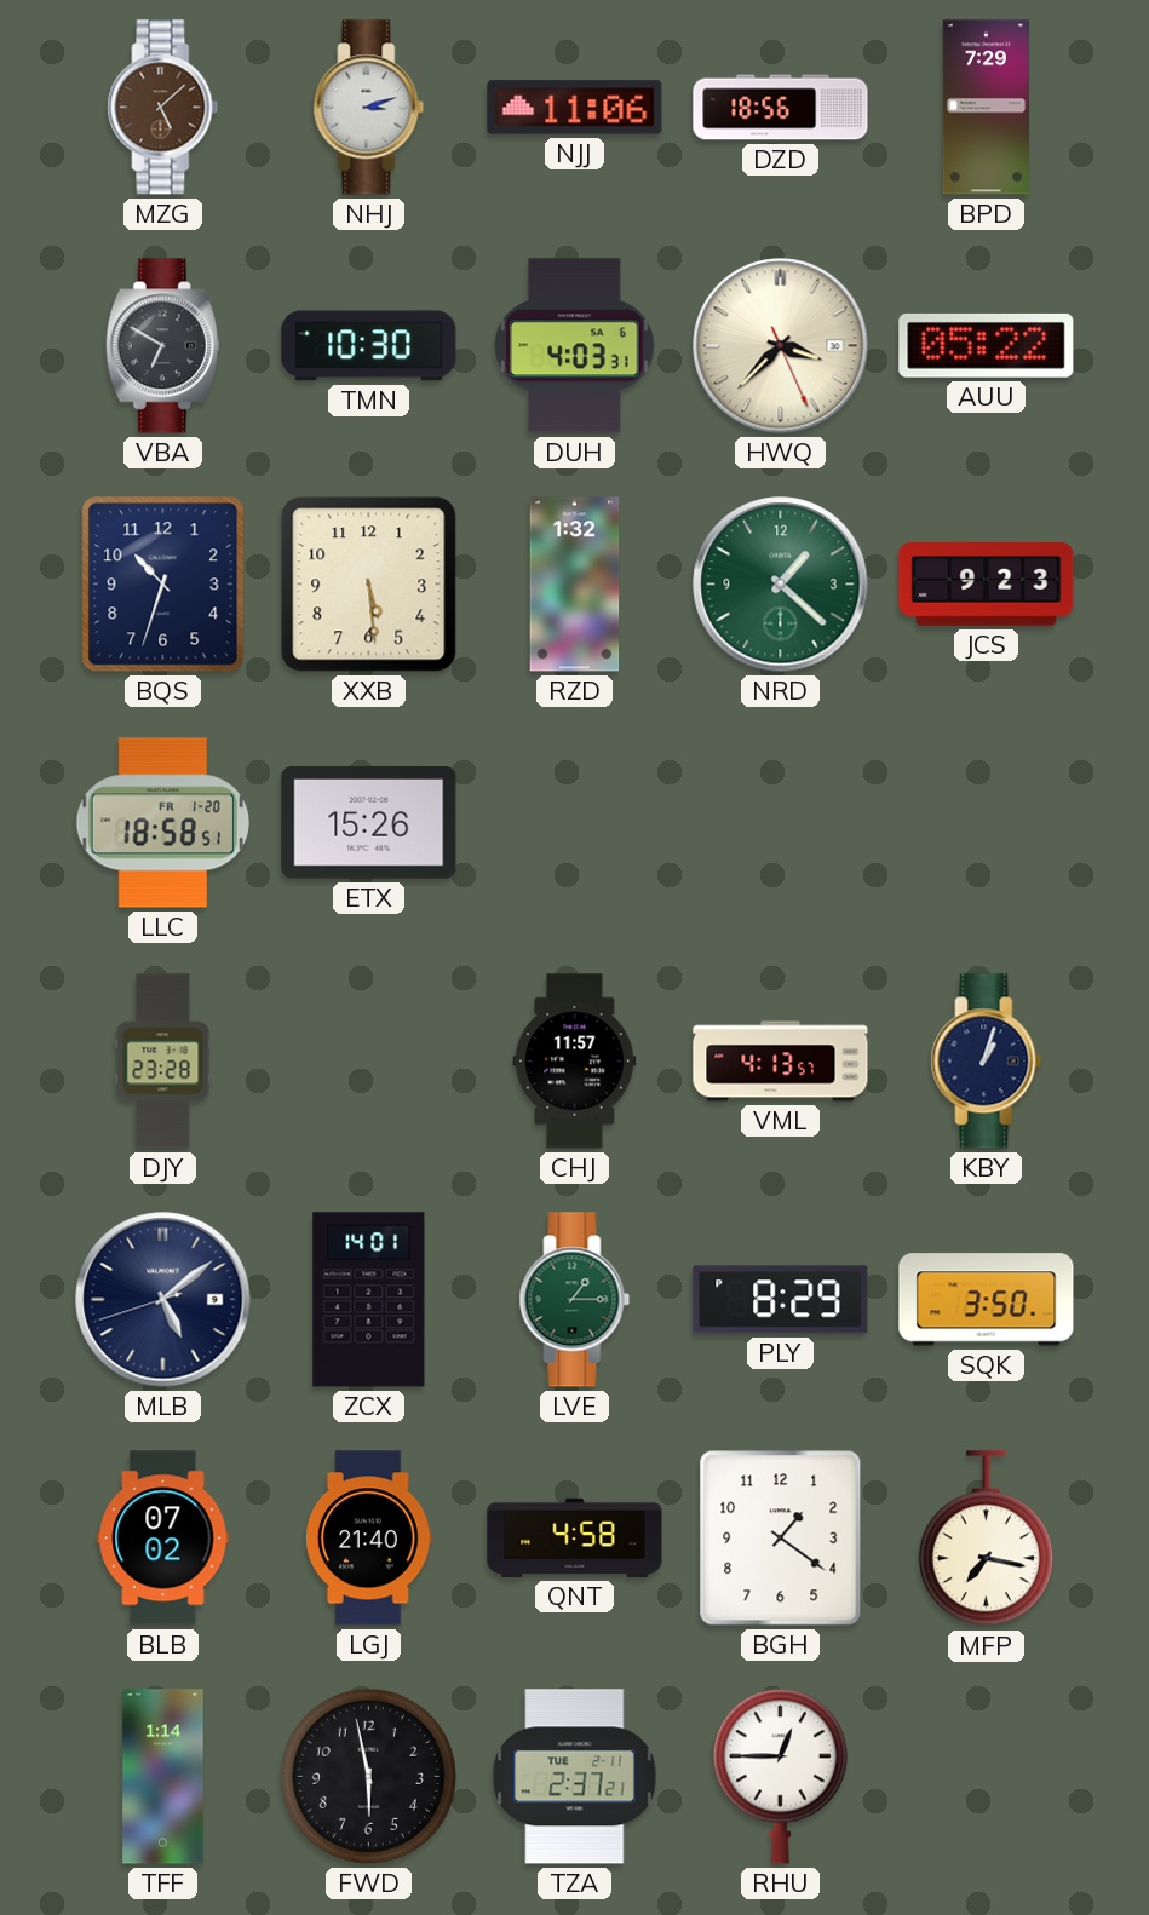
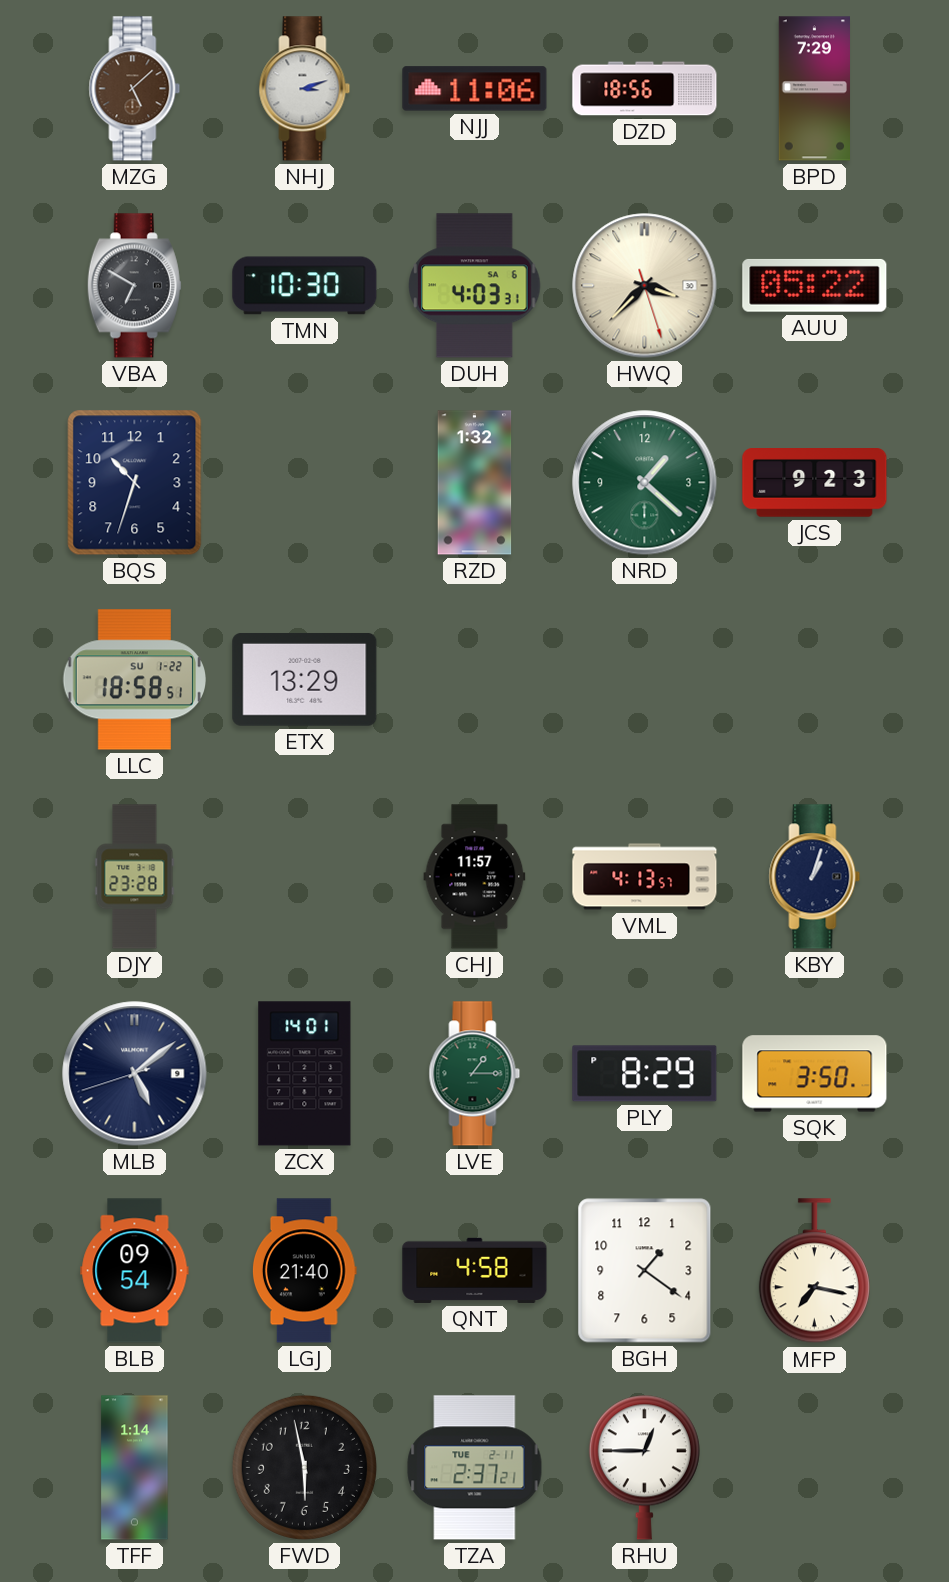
HWQ: 3:37:26 -> 3:37:27 (645, 286)
XXB: 5:29 -> none (369, 585)
LLC date: FR 1-20 -> SU 1-22 (134, 680)
ETX: 15:26 -> 13:29 (305, 679)
BLB: 07:02 -> 09:54 (135, 1271)
